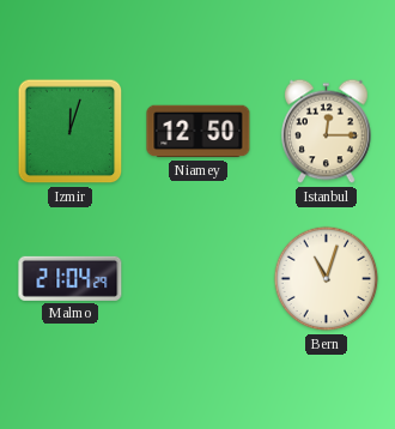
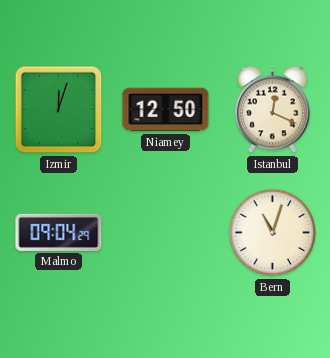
Istanbul: 12:15 -> 12:19 (273, 110)
Malmo: 21:04 -> 09:04 (59, 232)
